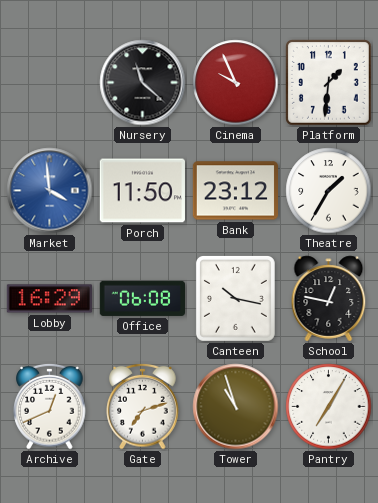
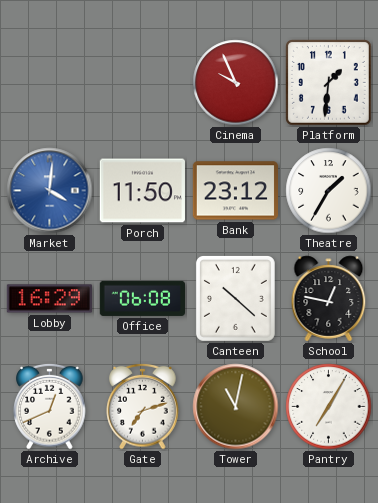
Nursery: 11:22 -> none (143, 83)
Market: 3:59 -> 4:01 (50, 191)
Canteen: 10:17 -> 10:22 (235, 298)
Tower: 10:57 -> 11:02 (236, 407)
